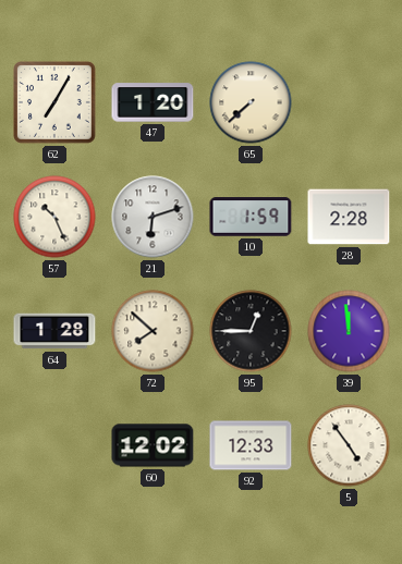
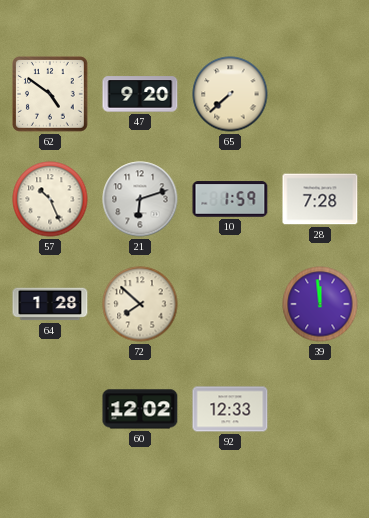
62: 7:05 -> 4:51 (51, 95)
47: 1:20 -> 9:20 (140, 94)
28: 2:28 -> 7:28 (320, 199)
95: 12:45 -> none (251, 331)
5: 4:54 -> none (349, 445)
